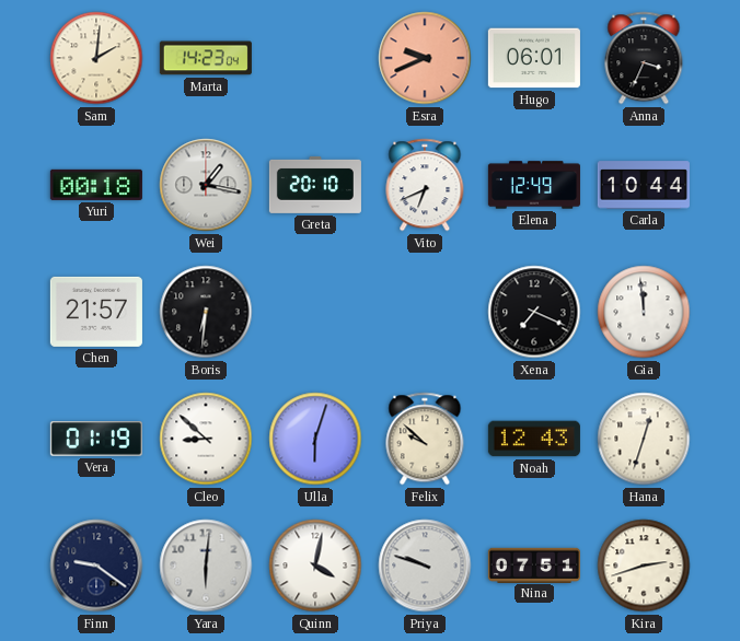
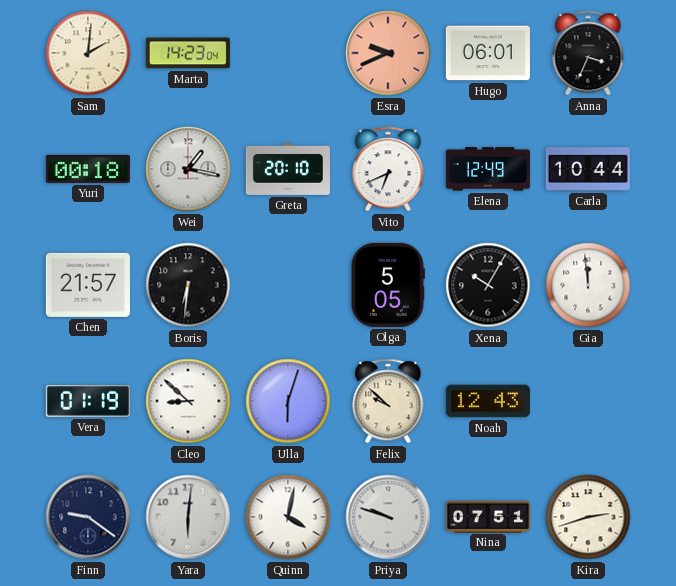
Olga: none -> 5:05 (388, 285)
Xena: 7:19 -> 10:05 (488, 285)
Hana: 12:33 -> none (644, 439)
